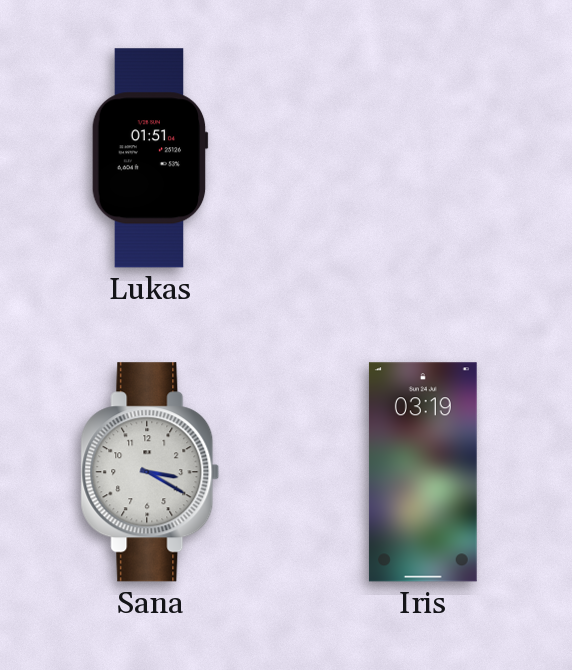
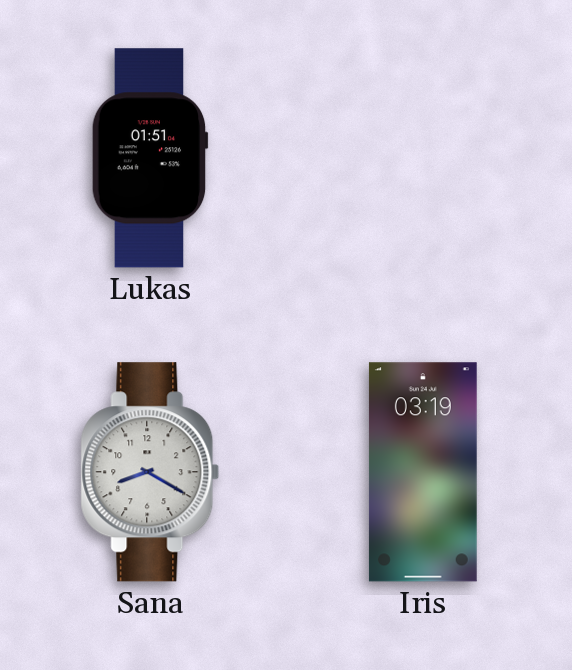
Sana: 3:20 -> 8:20 (150, 472)
